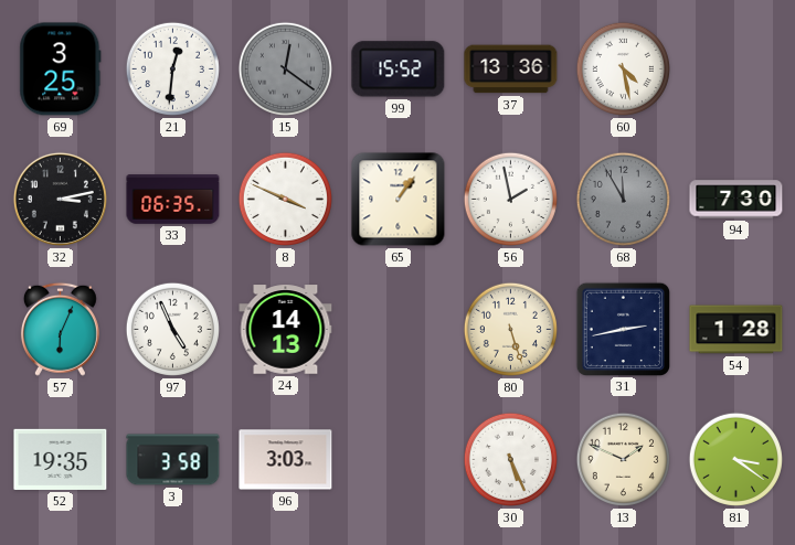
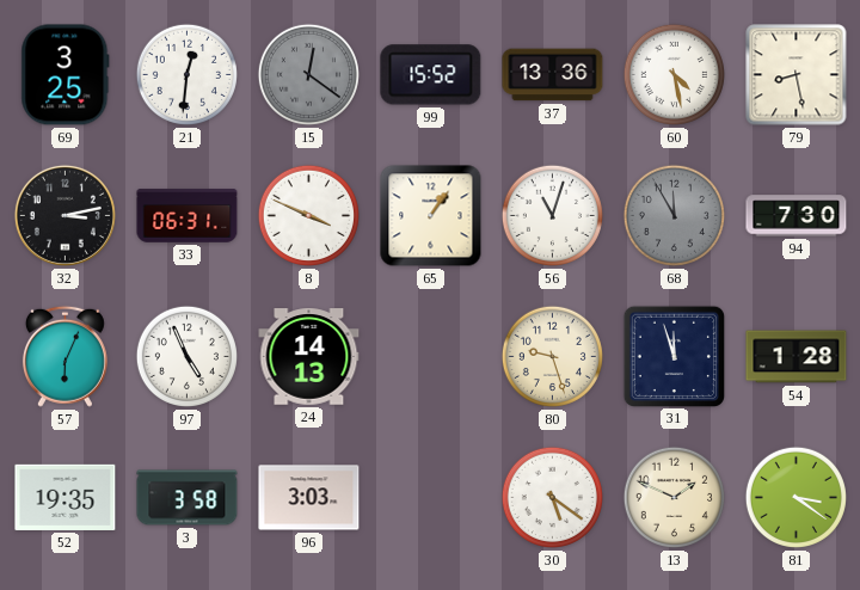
79: none -> 8:28 (797, 75)
33: 06:35 -> 06:31 (188, 216)
56: 1:58 -> 11:03 (552, 215)
80: 5:27 -> 9:27 (552, 356)
31: 2:43 -> 11:57 (674, 356)
30: 5:26 -> 5:21 (552, 497)
